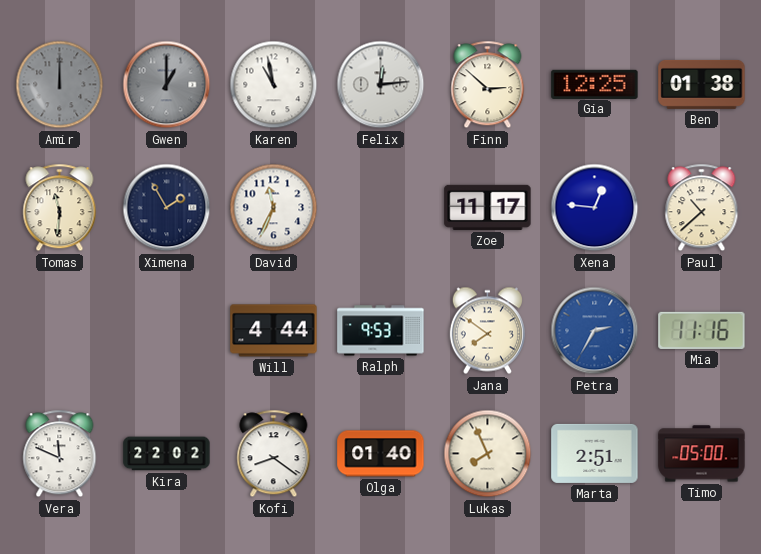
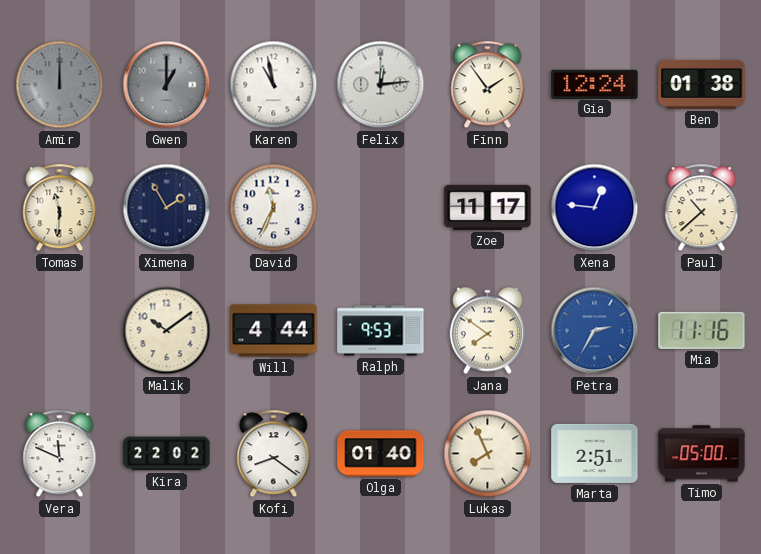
Finn: 2:52 -> 1:54 (488, 85)
Gia: 12:25 -> 12:24 (595, 84)
Malik: none -> 10:09 (167, 331)
